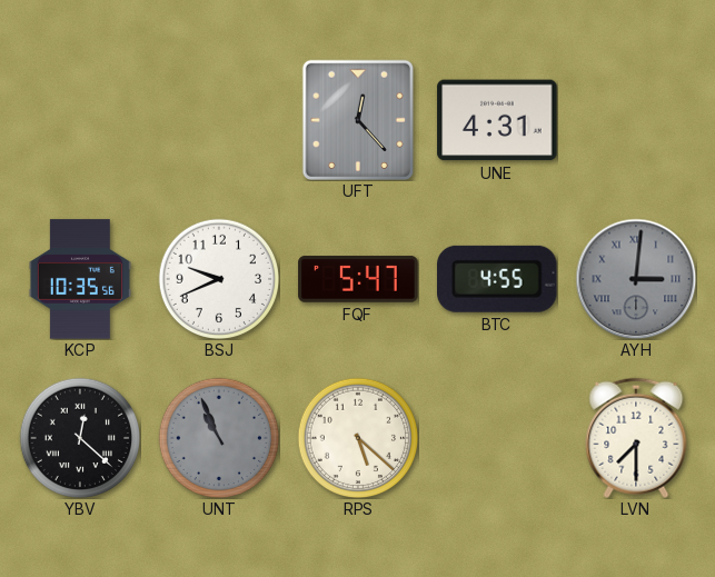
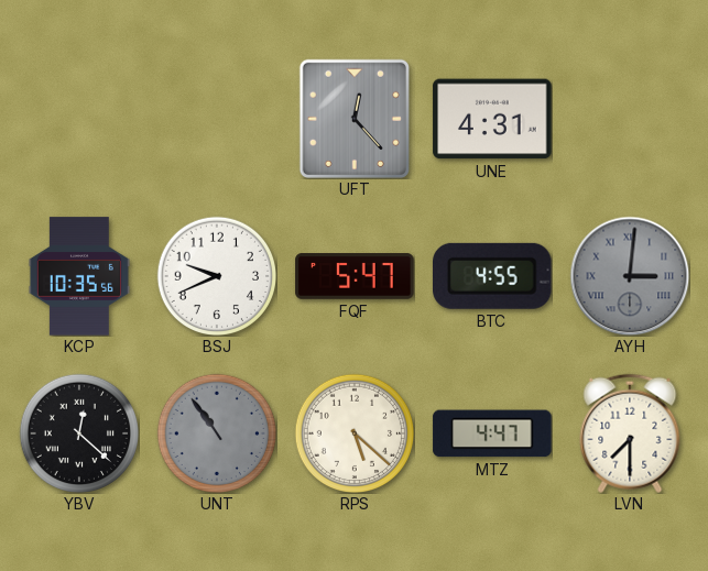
UNT: 10:56 -> 10:54 (216, 432)
MTZ: none -> 4:47 (492, 433)
